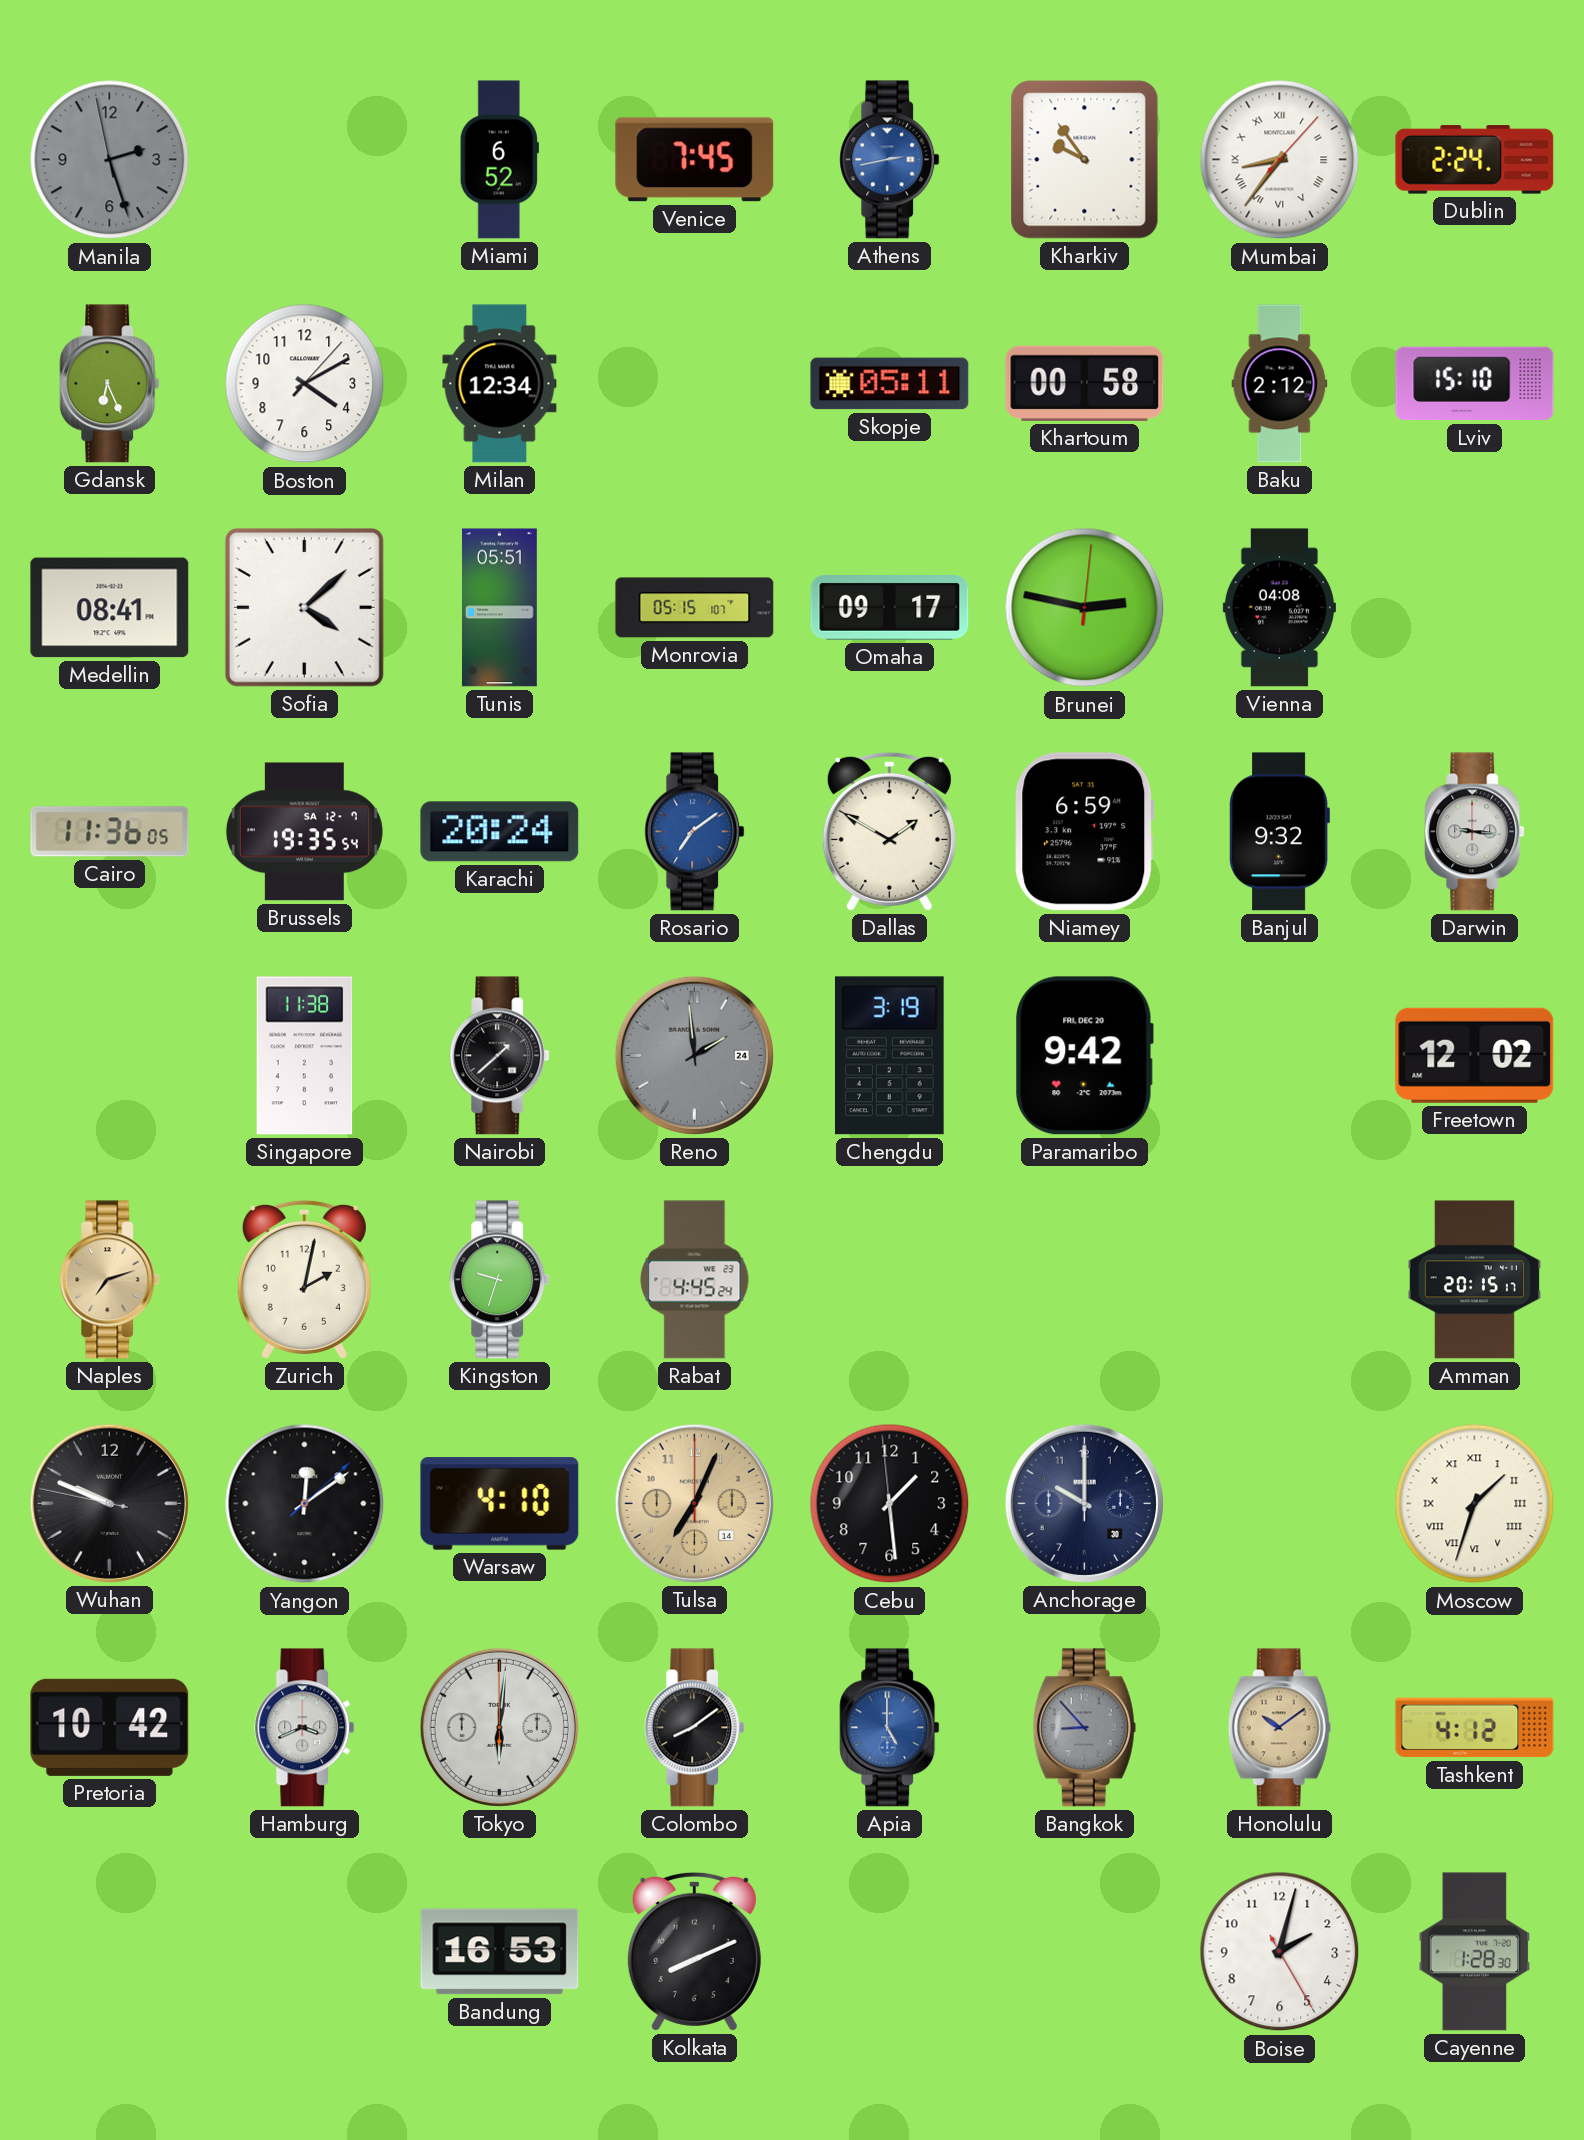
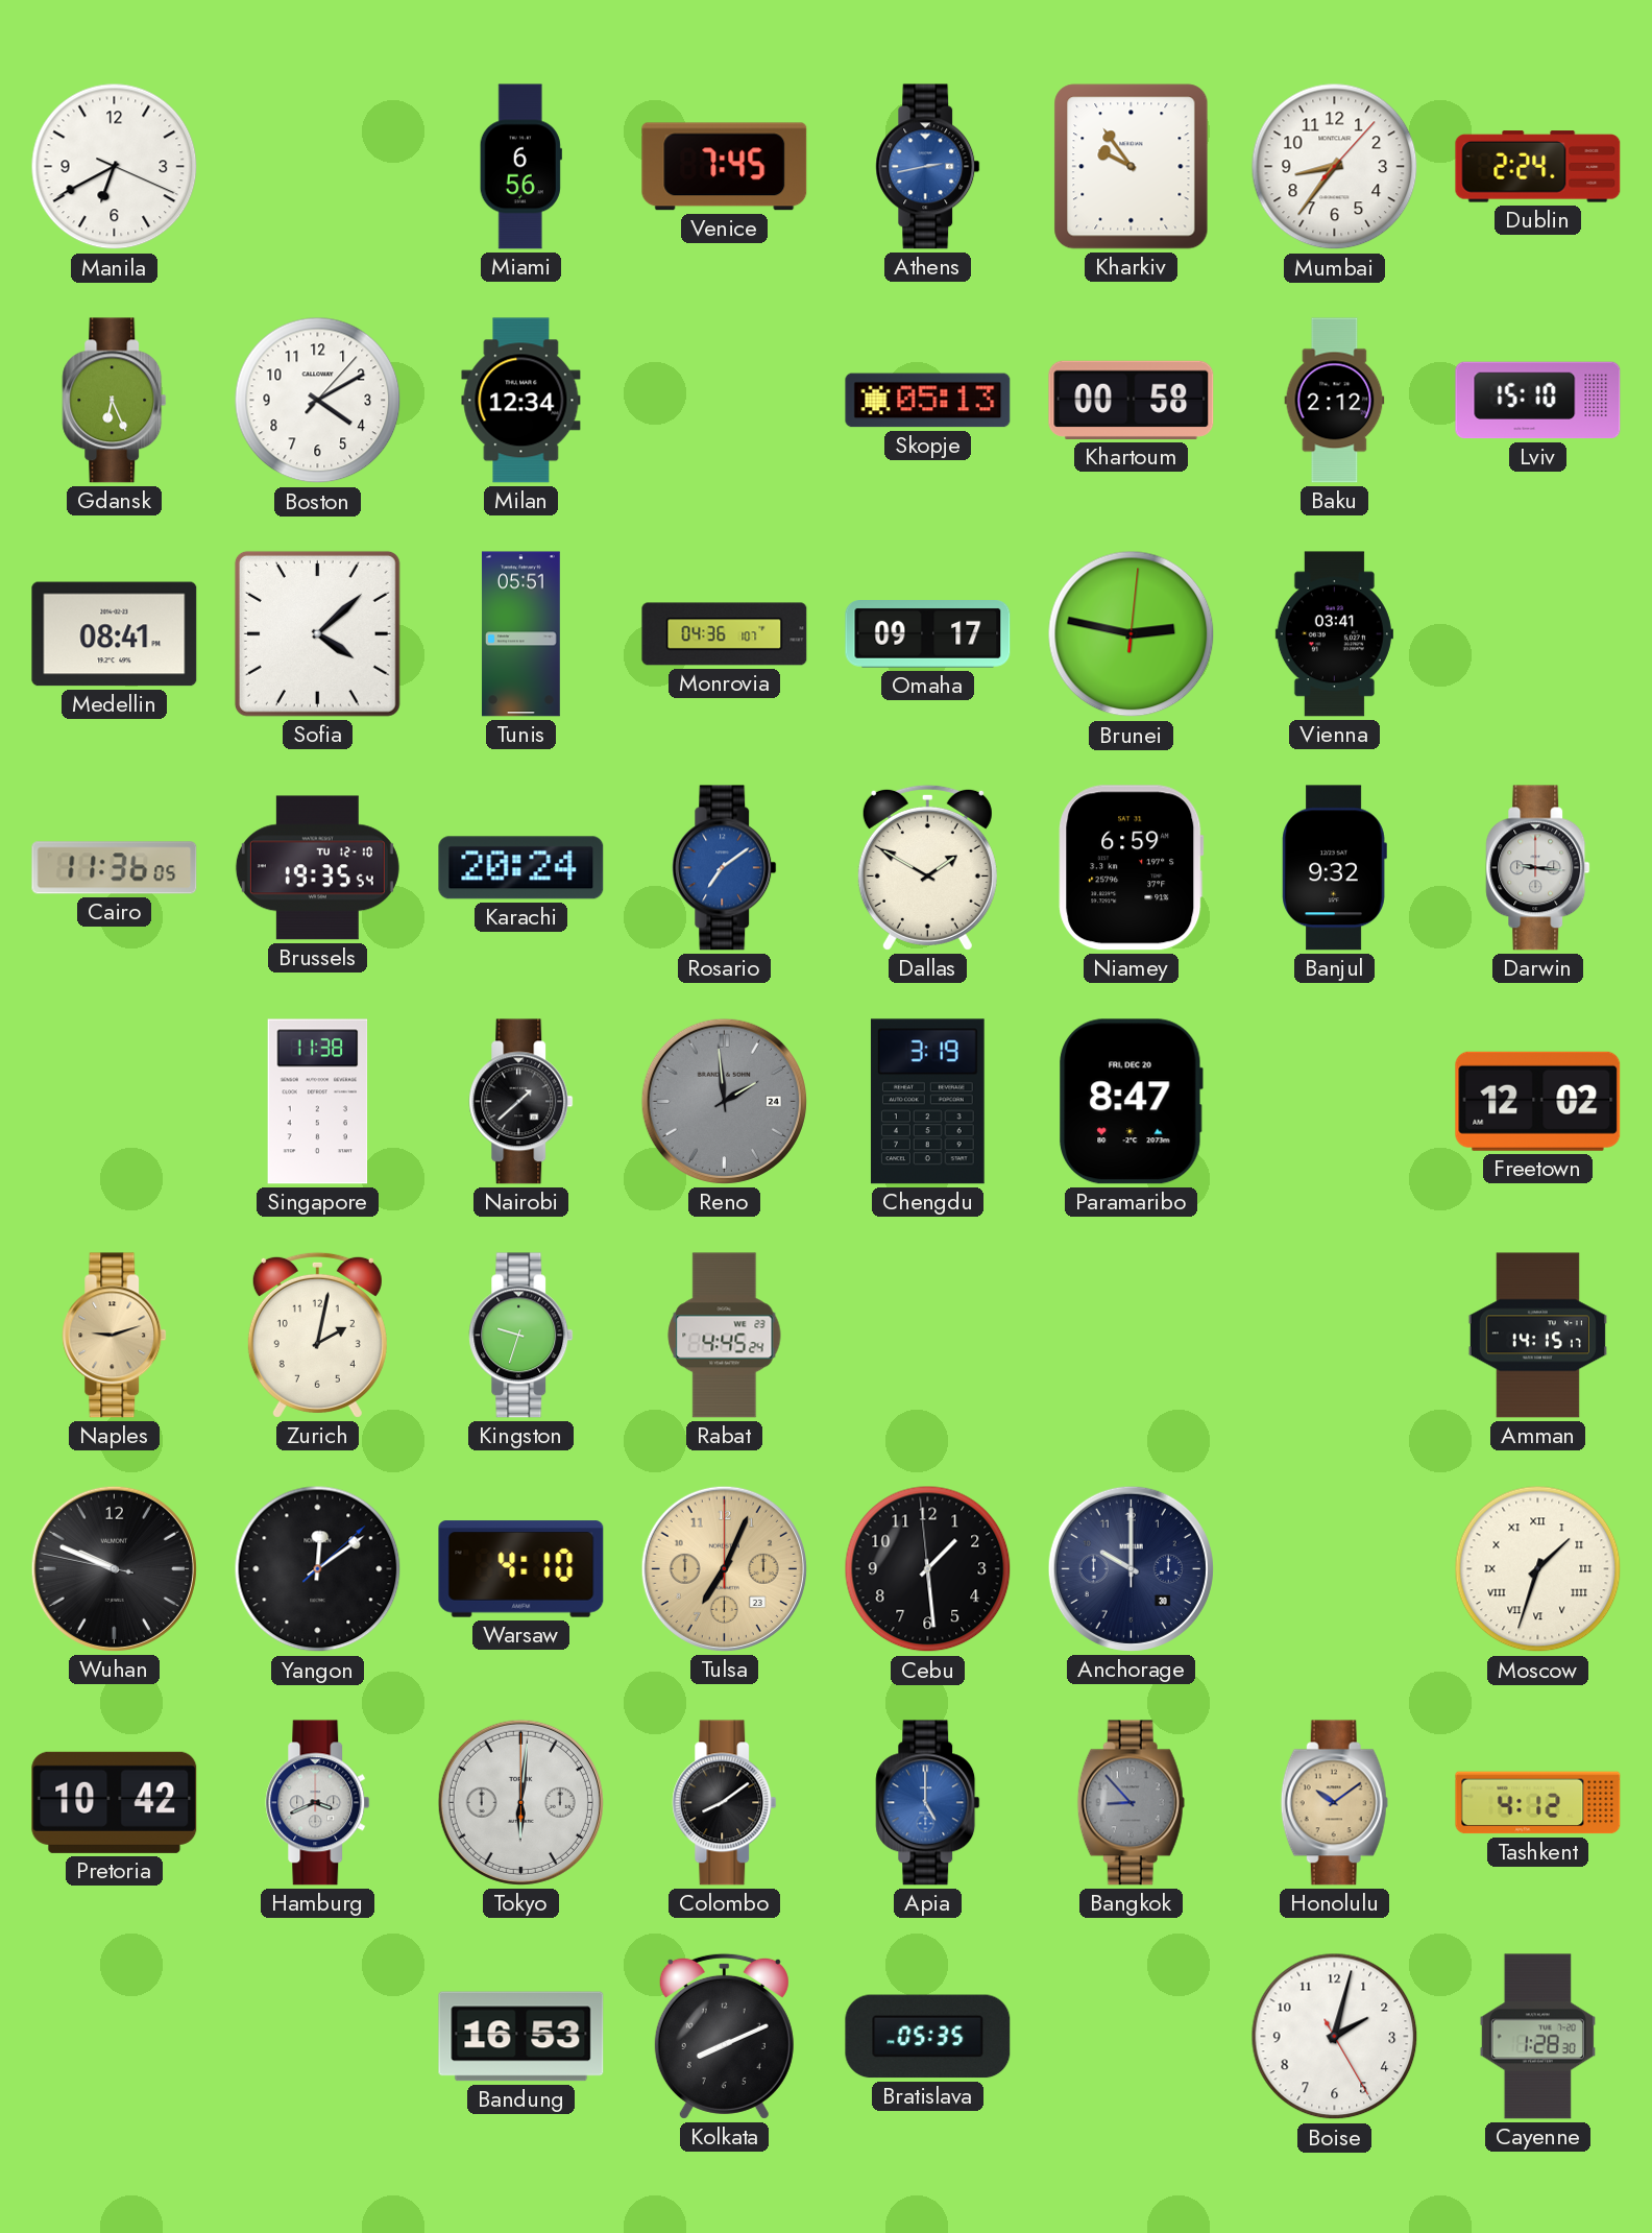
Manila: 2:26 -> 6:40 (115, 167)
Manila dial: grey -> white (115, 167)
Miami: 6:52 -> 6:56 (520, 167)
Mumbai numerals: Roman -> Arabic (1335, 167)
Skopje: 05:11 -> 05:13 (928, 401)
Monrovia: 05:15 -> 04:36 (725, 634)
Vienna: 04:08 -> 03:41 (1334, 634)
Brussels date: SA 12-7 -> TU 12-10 (317, 868)
Paramaribo: 9:42 -> 8:47 (1132, 1102)
Naples: 7:12 -> 9:12 (115, 1336)
Amman: 20:15 -> 14:15 (1537, 1336)
Tulsa date: 14 -> 23 (724, 1568)
Bratislava: none -> 05:35 (928, 2037)
